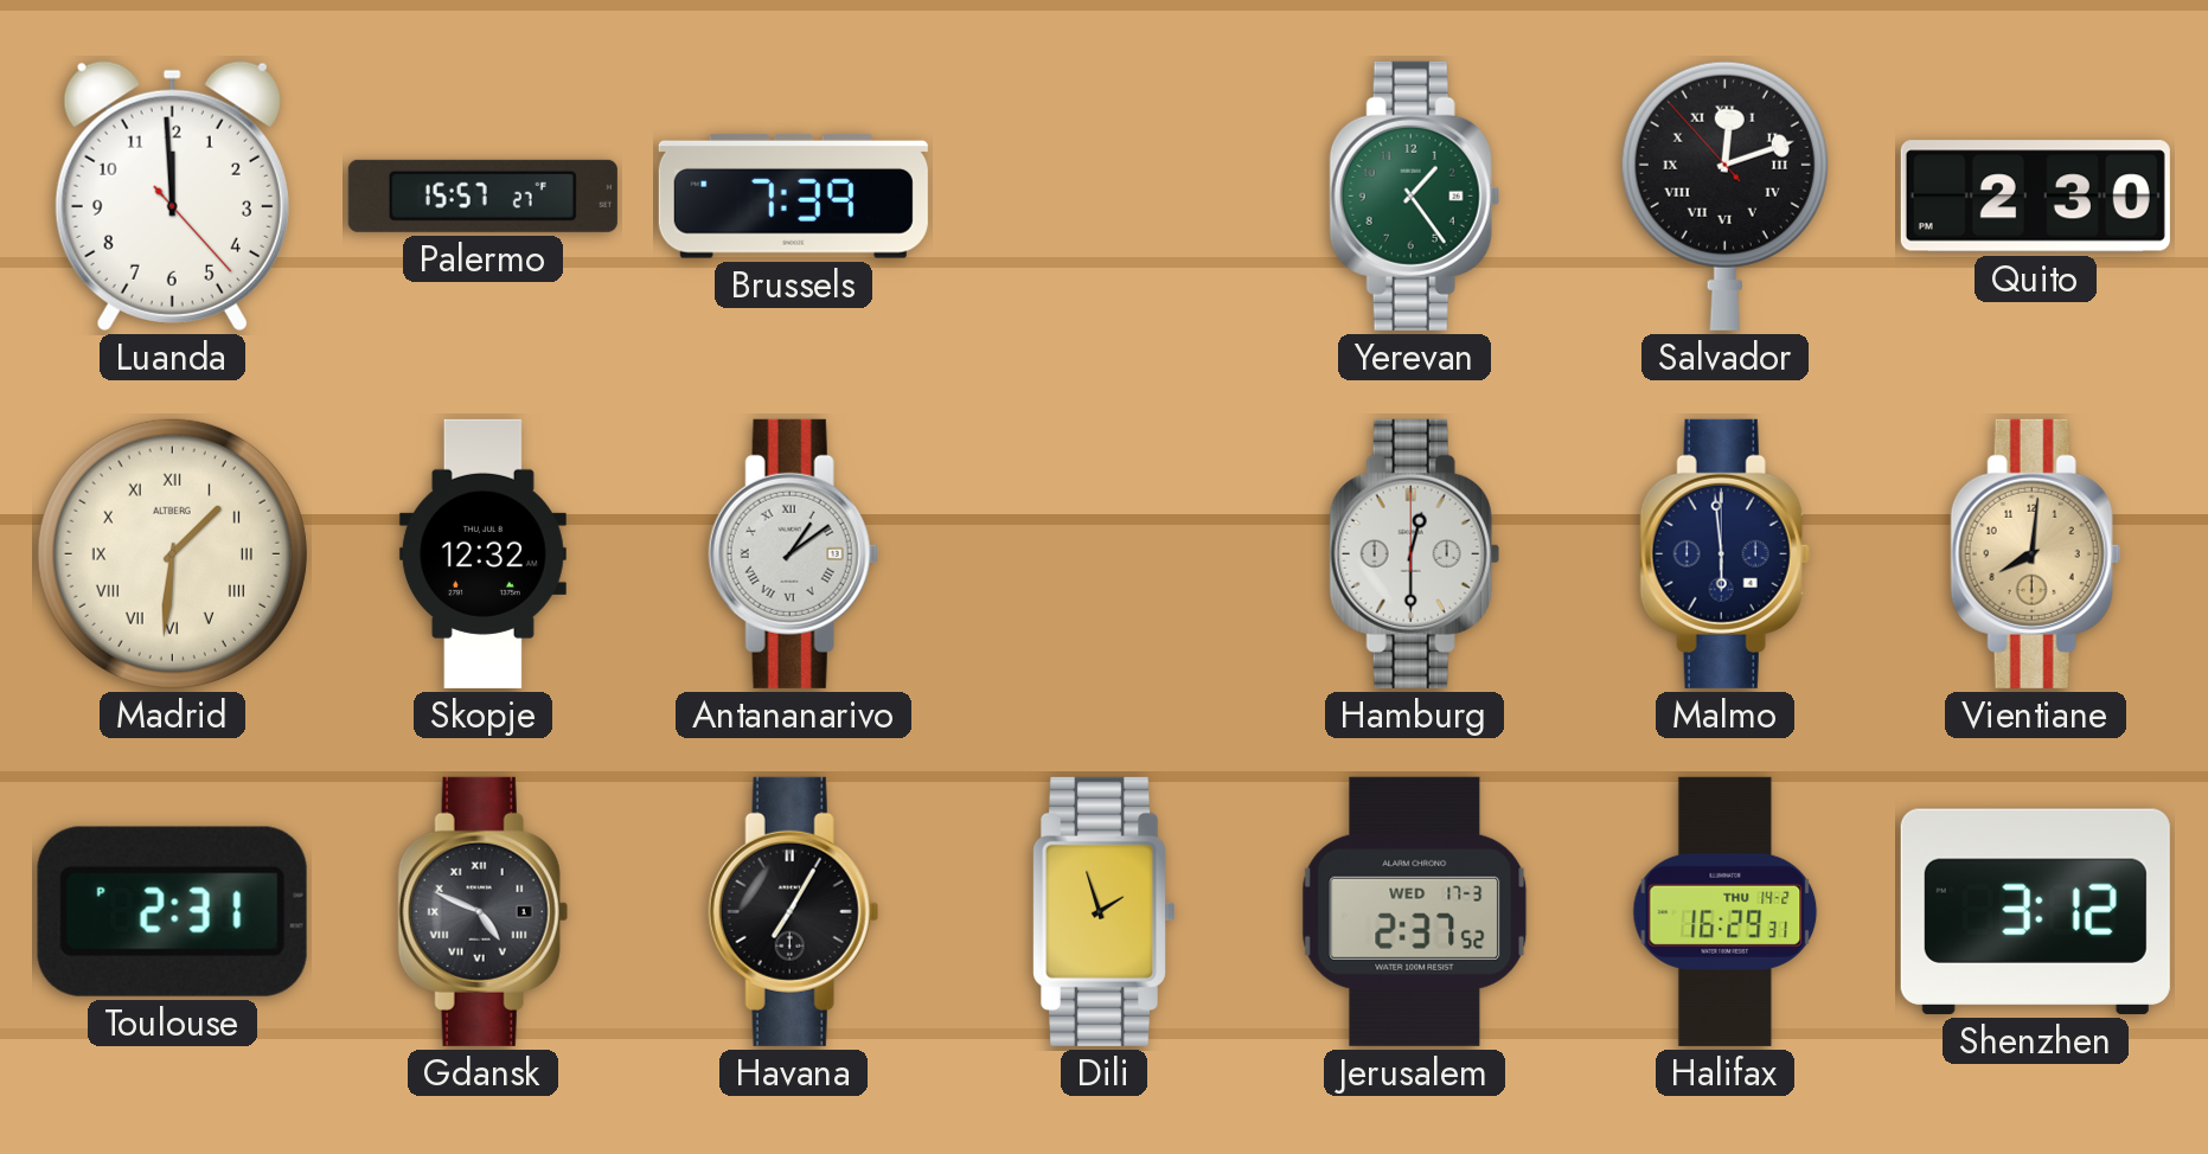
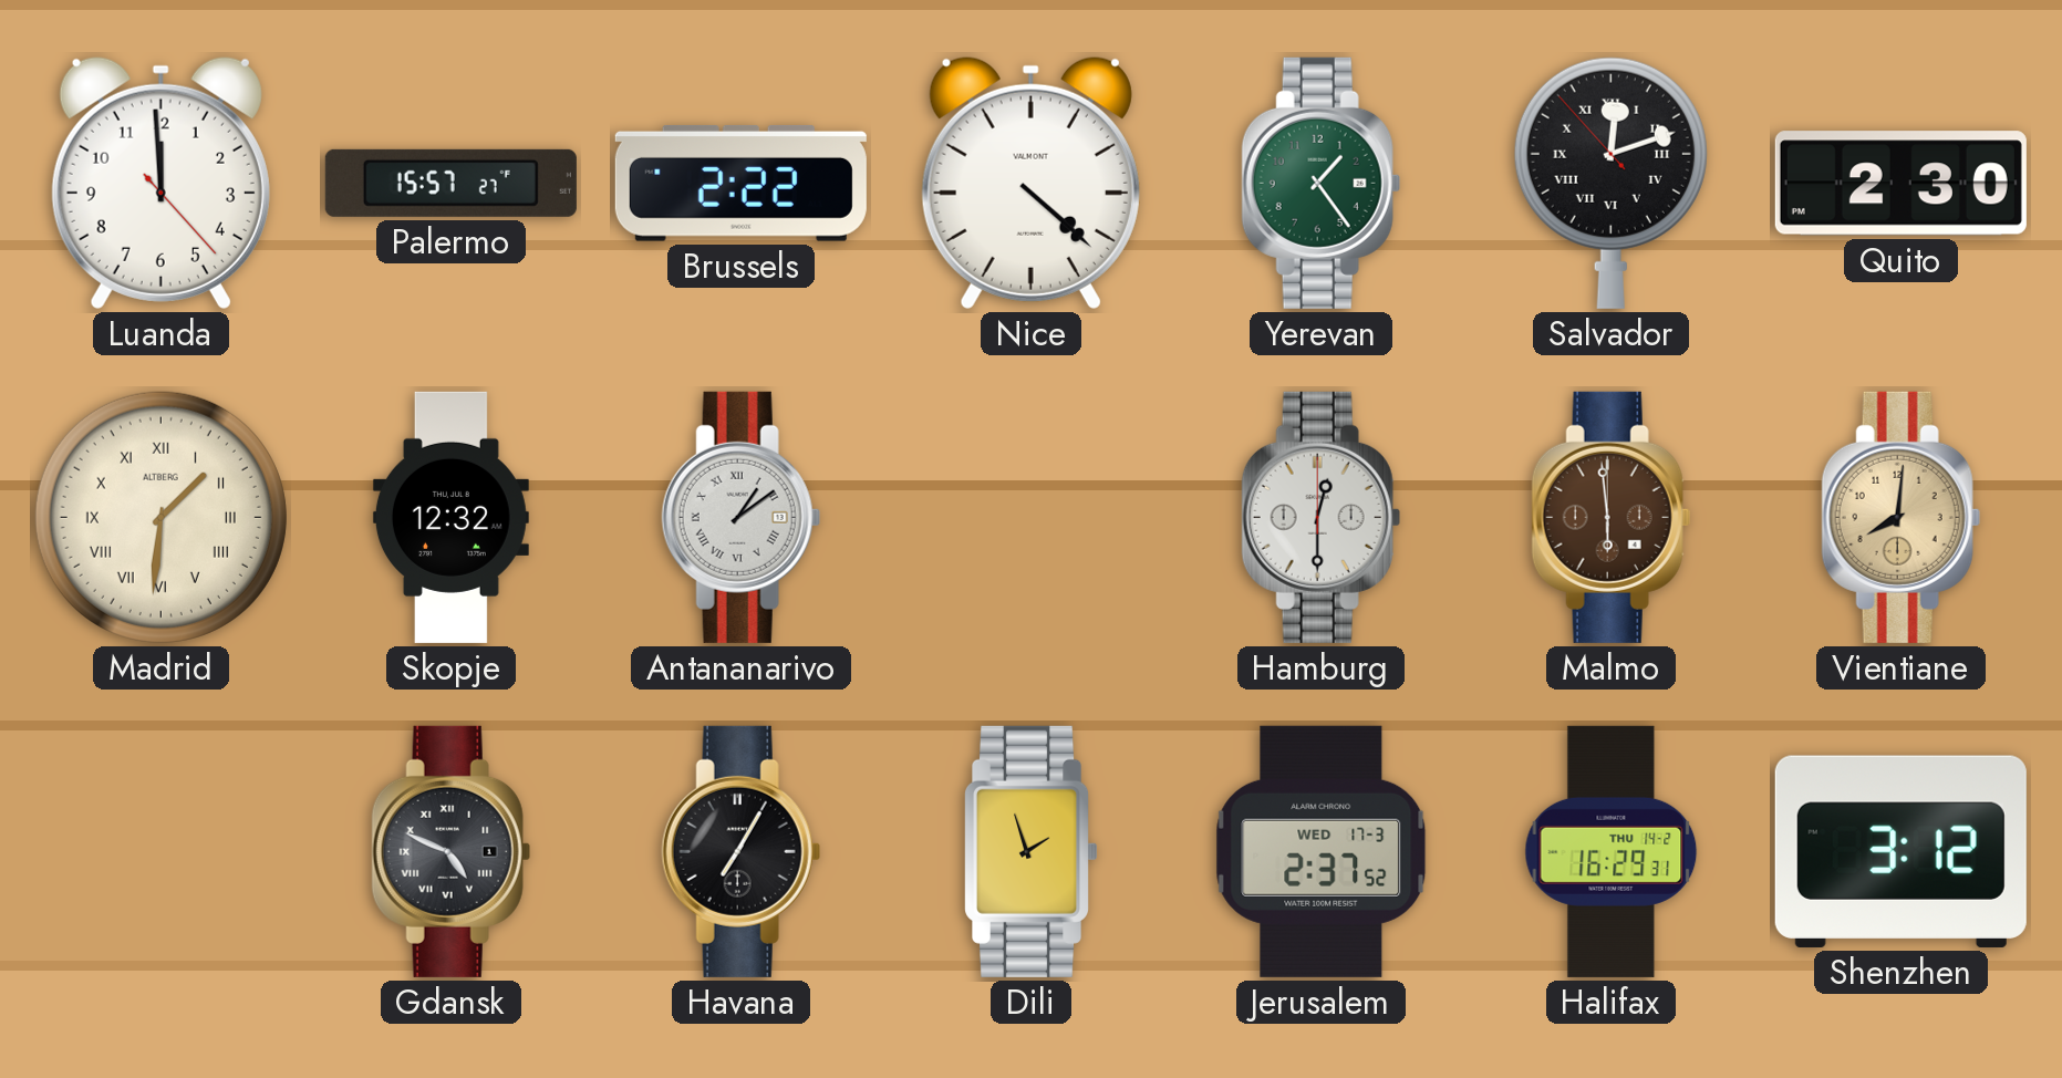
Brussels: 7:39 -> 2:22 (740, 183)
Nice: none -> 4:22 (1030, 183)
Malmo dial: navy -> brown (1610, 517)
Toulouse: 2:31 -> none (172, 911)
